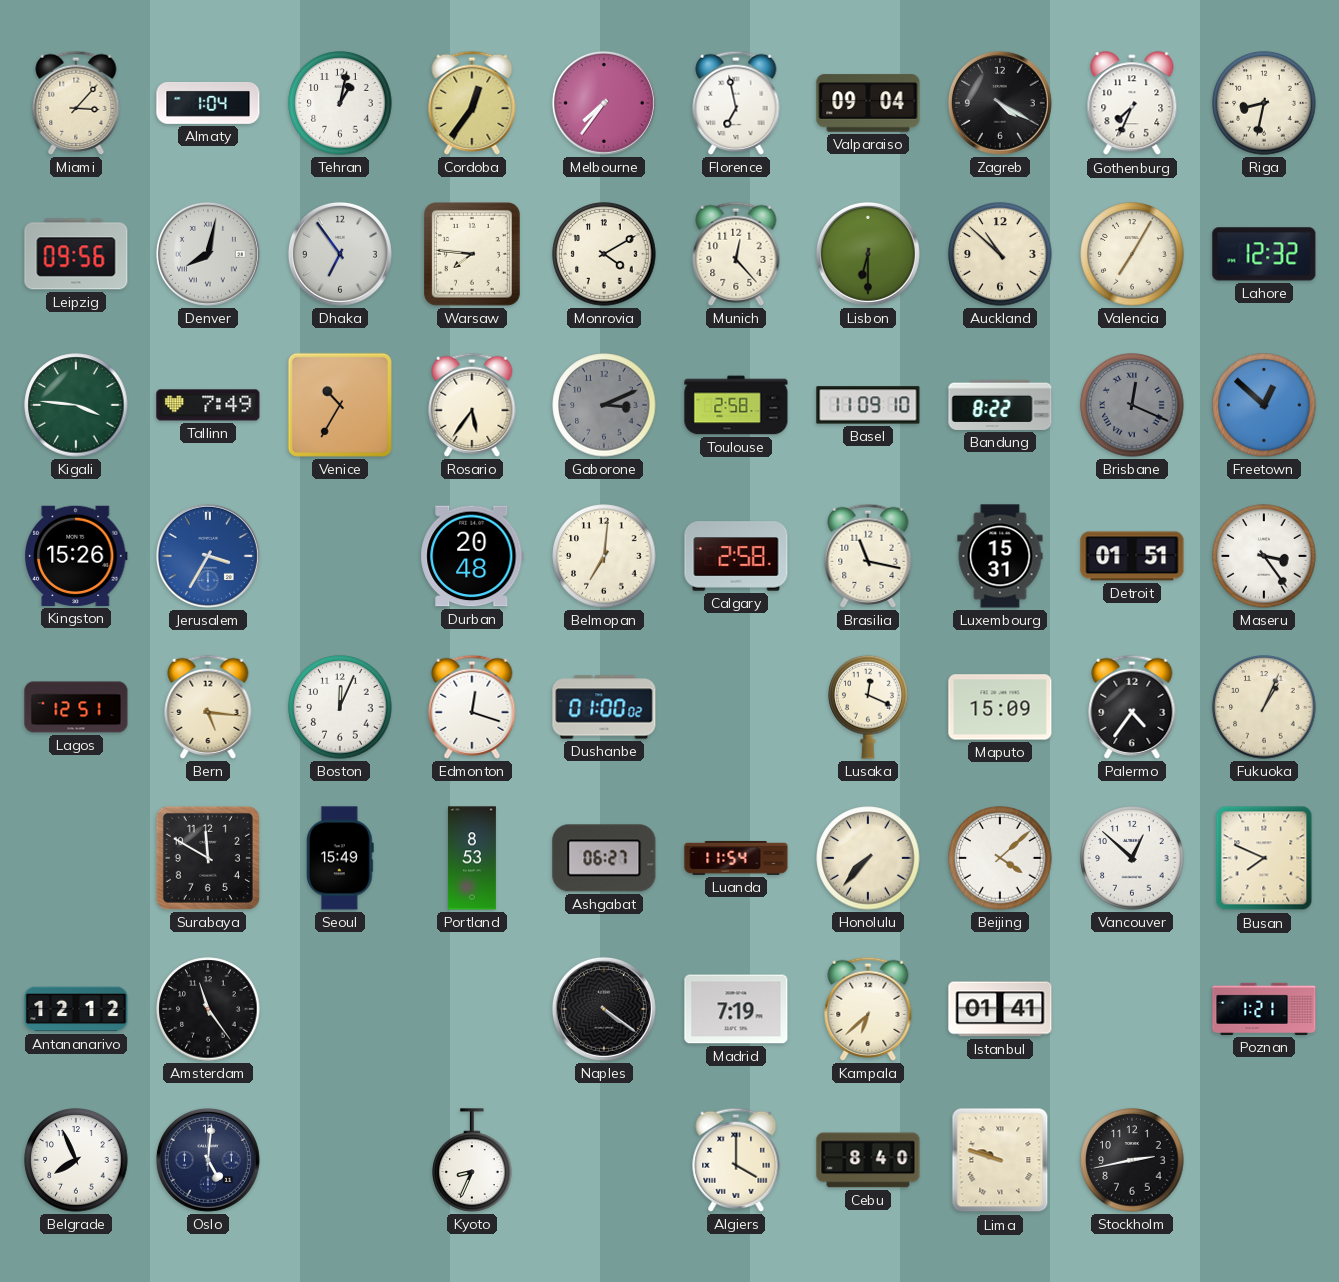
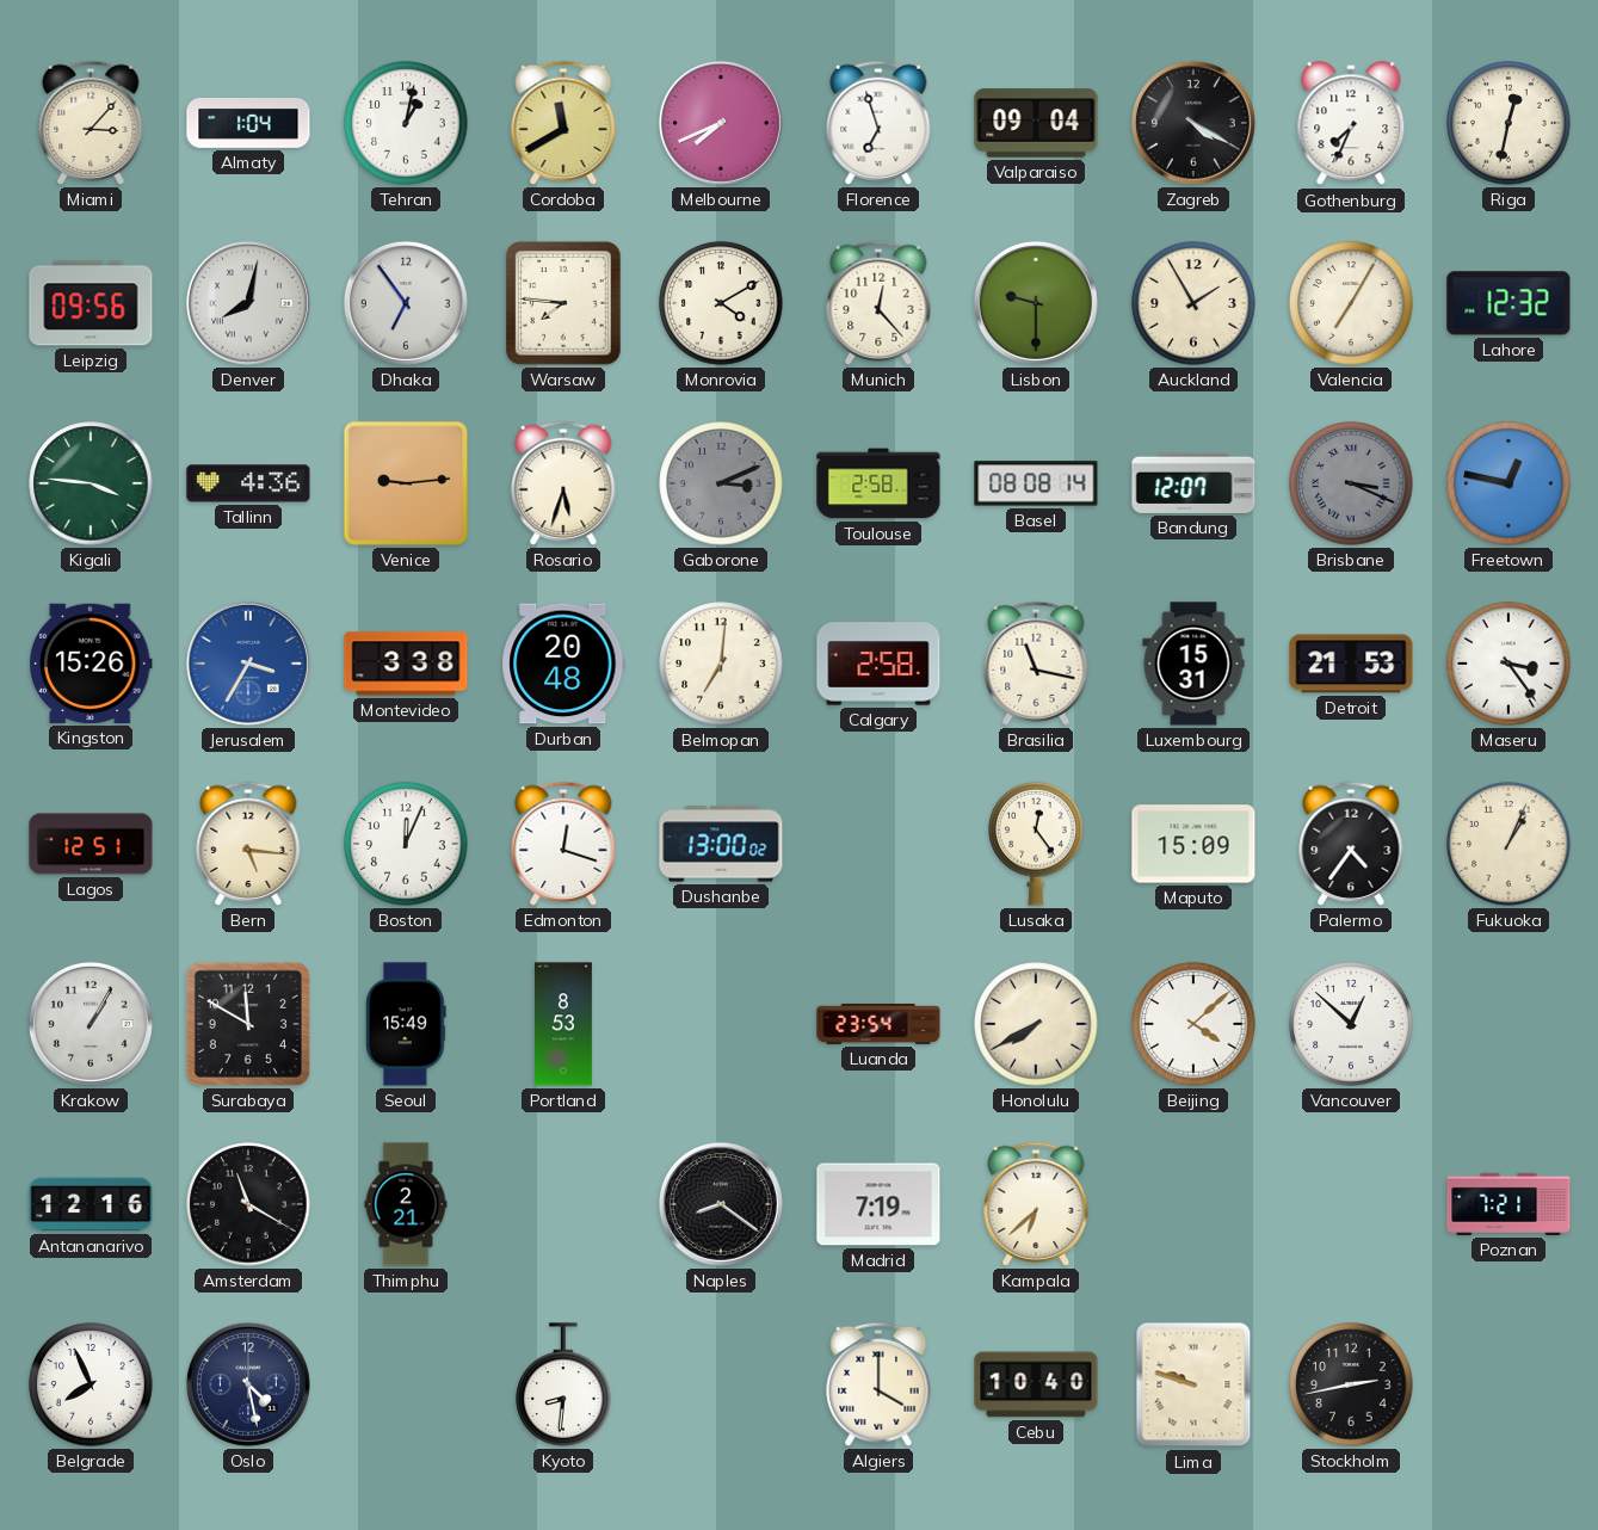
Cordoba: 12:36 -> 11:40 (563, 123)
Melbourne: 7:36 -> 7:41 (721, 123)
Florence: 6:58 -> 6:57 (878, 123)
Riga: 8:32 -> 12:32 (1508, 123)
Lisbon: 6:30 -> 9:30 (1036, 303)
Auckland: 10:52 -> 1:55 (1193, 303)
Tallinn: 7:49 -> 4:36 (248, 483)
Venice: 10:35 -> 9:14 (406, 483)
Rosario: 5:36 -> 5:33 (563, 483)
Basel: 11:09 -> 08:08 (1036, 483)
Bandung: 8:22 -> 12:07 (1193, 483)
Brisbane: 12:19 -> 3:19 (1351, 483)
Freetown: 12:52 -> 12:47 (1508, 483)
Montevideo: none -> 3:38 (406, 664)
Detroit: 01:51 -> 21:53 (1351, 664)
Dushanbe: 01:00 -> 13:00 (721, 844)
Lusaka: 12:19 -> 12:24 (1036, 844)
Krakow: none -> 1:05 (91, 1024)
Ashgabat: 06:27 -> none (604, 858)
Luanda: 11:54 -> 23:54 (878, 1024)
Honolulu: 7:37 -> 7:40 (1036, 1024)
Busan: 7:49 -> none (1264, 858)
Antananarivo: 12:12 -> 12:16 (91, 1204)
Amsterdam: 11:24 -> 11:20 (248, 1204)
Thimphu: none -> 2:21 (406, 1204)
Naples: 4:21 -> 8:21 (721, 1204)
Istanbul: 01:41 -> none (1000, 1009)
Poznan: 1:21 -> 7:21 (1508, 1204)
Oslo: 5:01 -> 4:28 (248, 1384)
Kyoto: 8:34 -> 8:31 (563, 1384)
Cebu: 8:40 -> 10:40 (1036, 1384)
